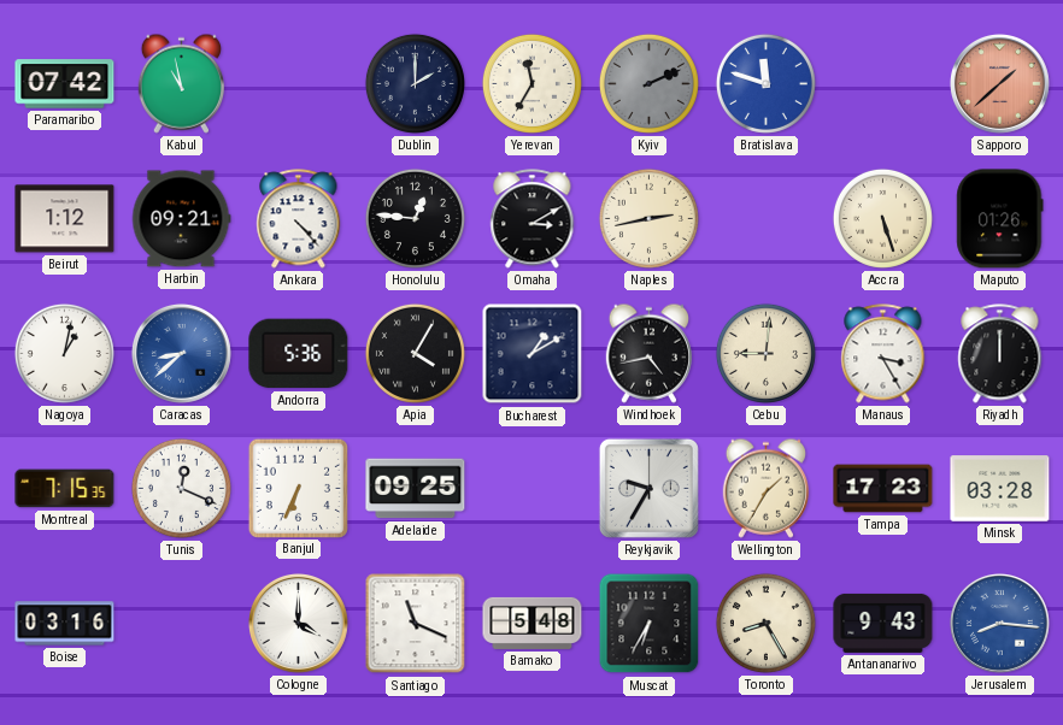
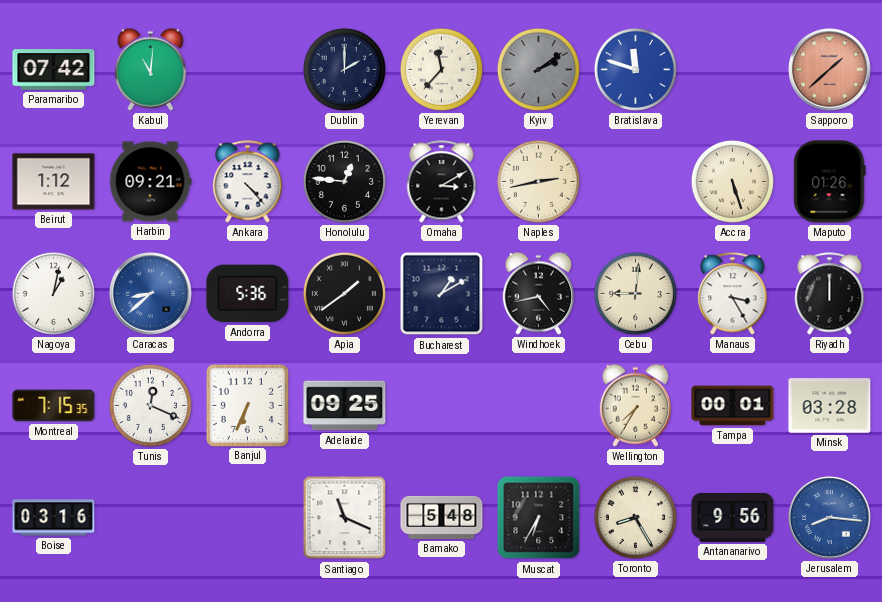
Kabul: 10:58 -> 11:01 (150, 69)
Yerevan: 11:35 -> 11:37 (441, 69)
Kyiv: 2:11 -> 2:09 (538, 69)
Apia: 4:05 -> 1:39 (344, 293)
Reykjavik: 9:35 -> none (648, 488)
Wellington: 1:35 -> 7:35 (635, 405)
Tampa: 17:23 -> 00:01 (733, 406)
Cologne: 4:00 -> none (298, 623)
Antananarivo: 9:43 -> 9:56 (733, 517)
